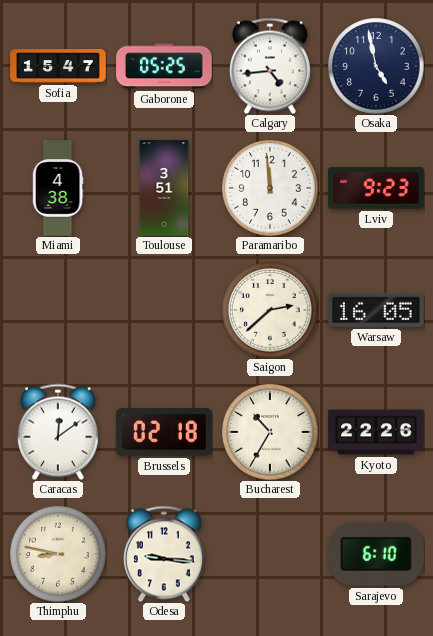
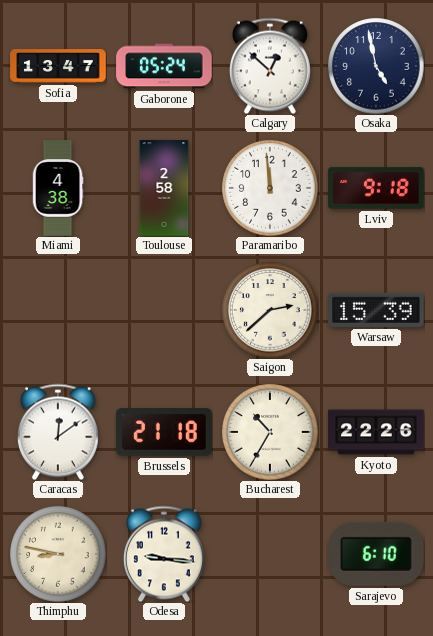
Sofia: 15:47 -> 13:47 (58, 66)
Gaborone: 05:25 -> 05:24 (164, 66)
Calgary: 4:44 -> 12:52 (270, 66)
Toulouse: 3:51 -> 2:58 (164, 188)
Lviv: 9:23 -> 9:18 (376, 188)
Warsaw: 16:05 -> 15:39 (376, 310)
Brussels: 02:18 -> 21:18 (164, 432)
